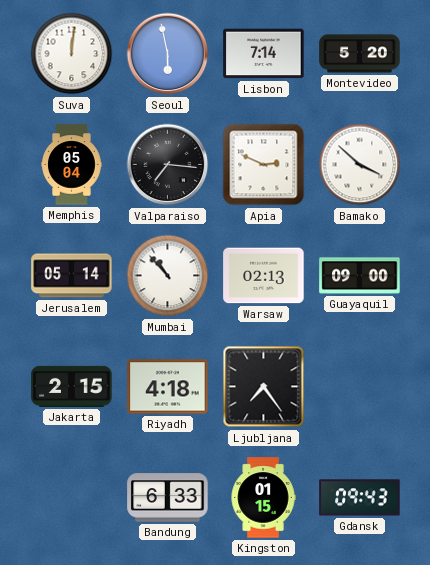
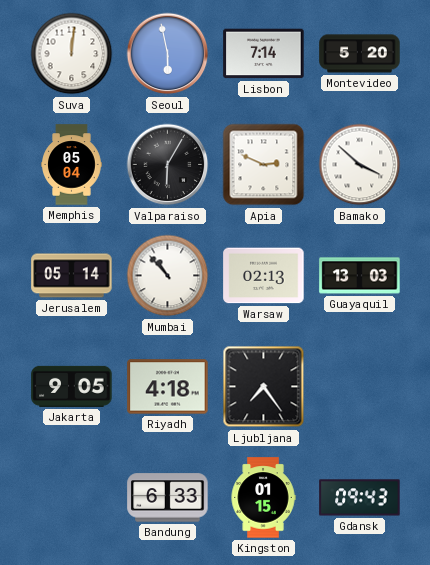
Valparaiso: 7:16 -> 6:05 (168, 165)
Guayaquil: 09:00 -> 13:03 (360, 276)
Jakarta: 2:15 -> 9:05 (72, 386)
